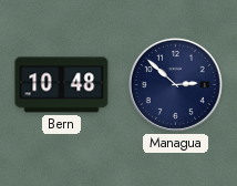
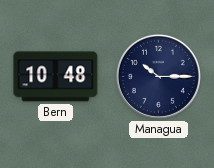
Managua: 2:52 -> 10:15 (158, 76)
